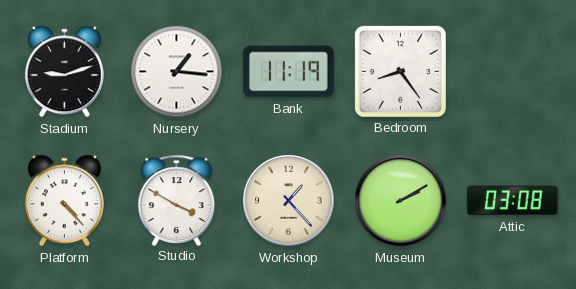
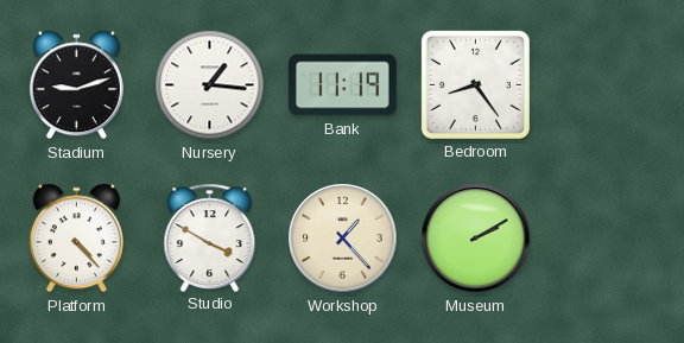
Attic: 03:08 -> none (512, 201)
